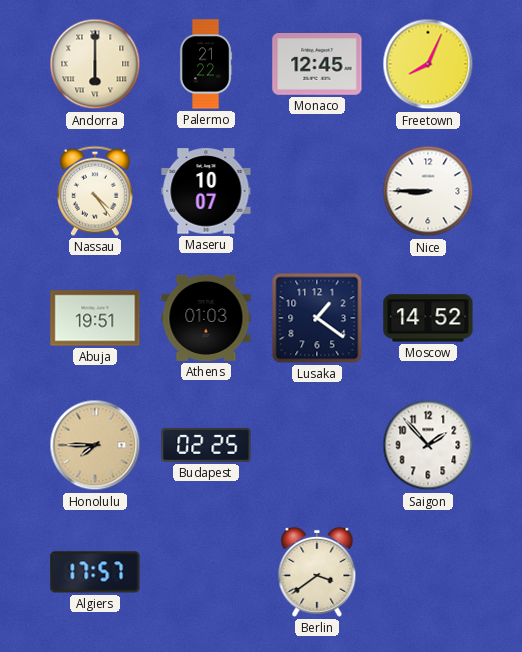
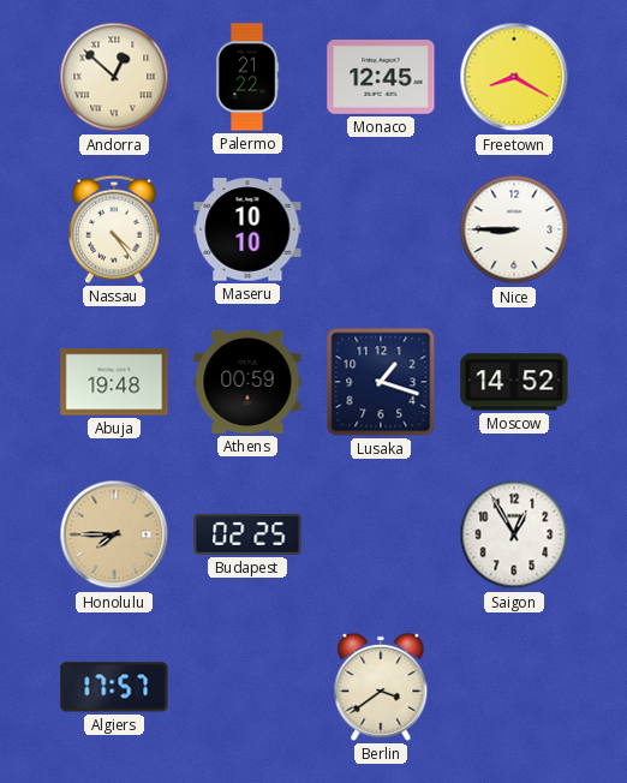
Andorra: 6:00 -> 12:52 (114, 77)
Freetown: 8:04 -> 8:20 (514, 77)
Maseru: 10:07 -> 10:10 (247, 229)
Abuja: 19:51 -> 19:48 (114, 382)
Athens: 01:03 -> 00:59 (247, 382)
Lusaka: 1:21 -> 1:18 (381, 382)
Saigon: 1:53 -> 12:55 (514, 534)
